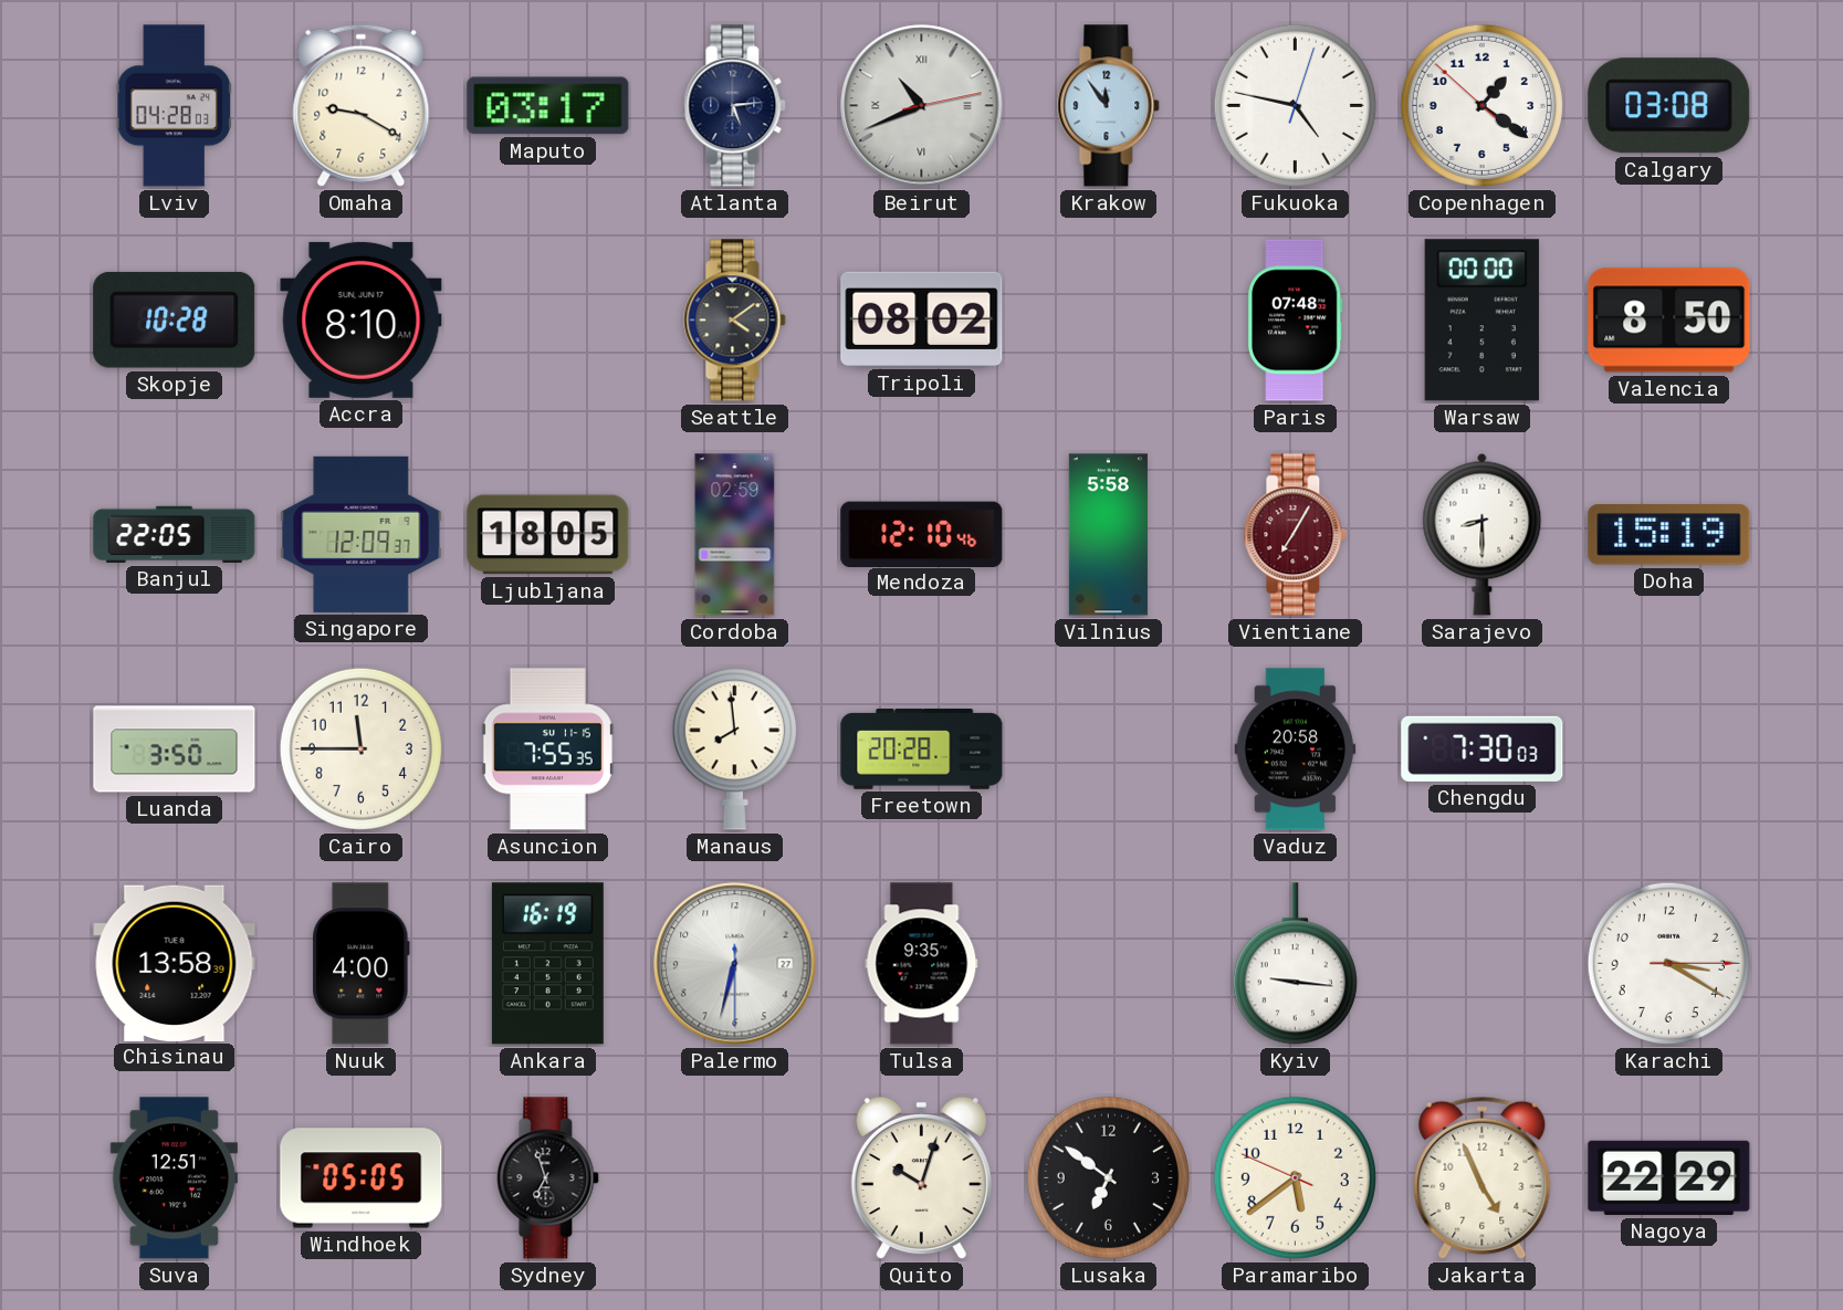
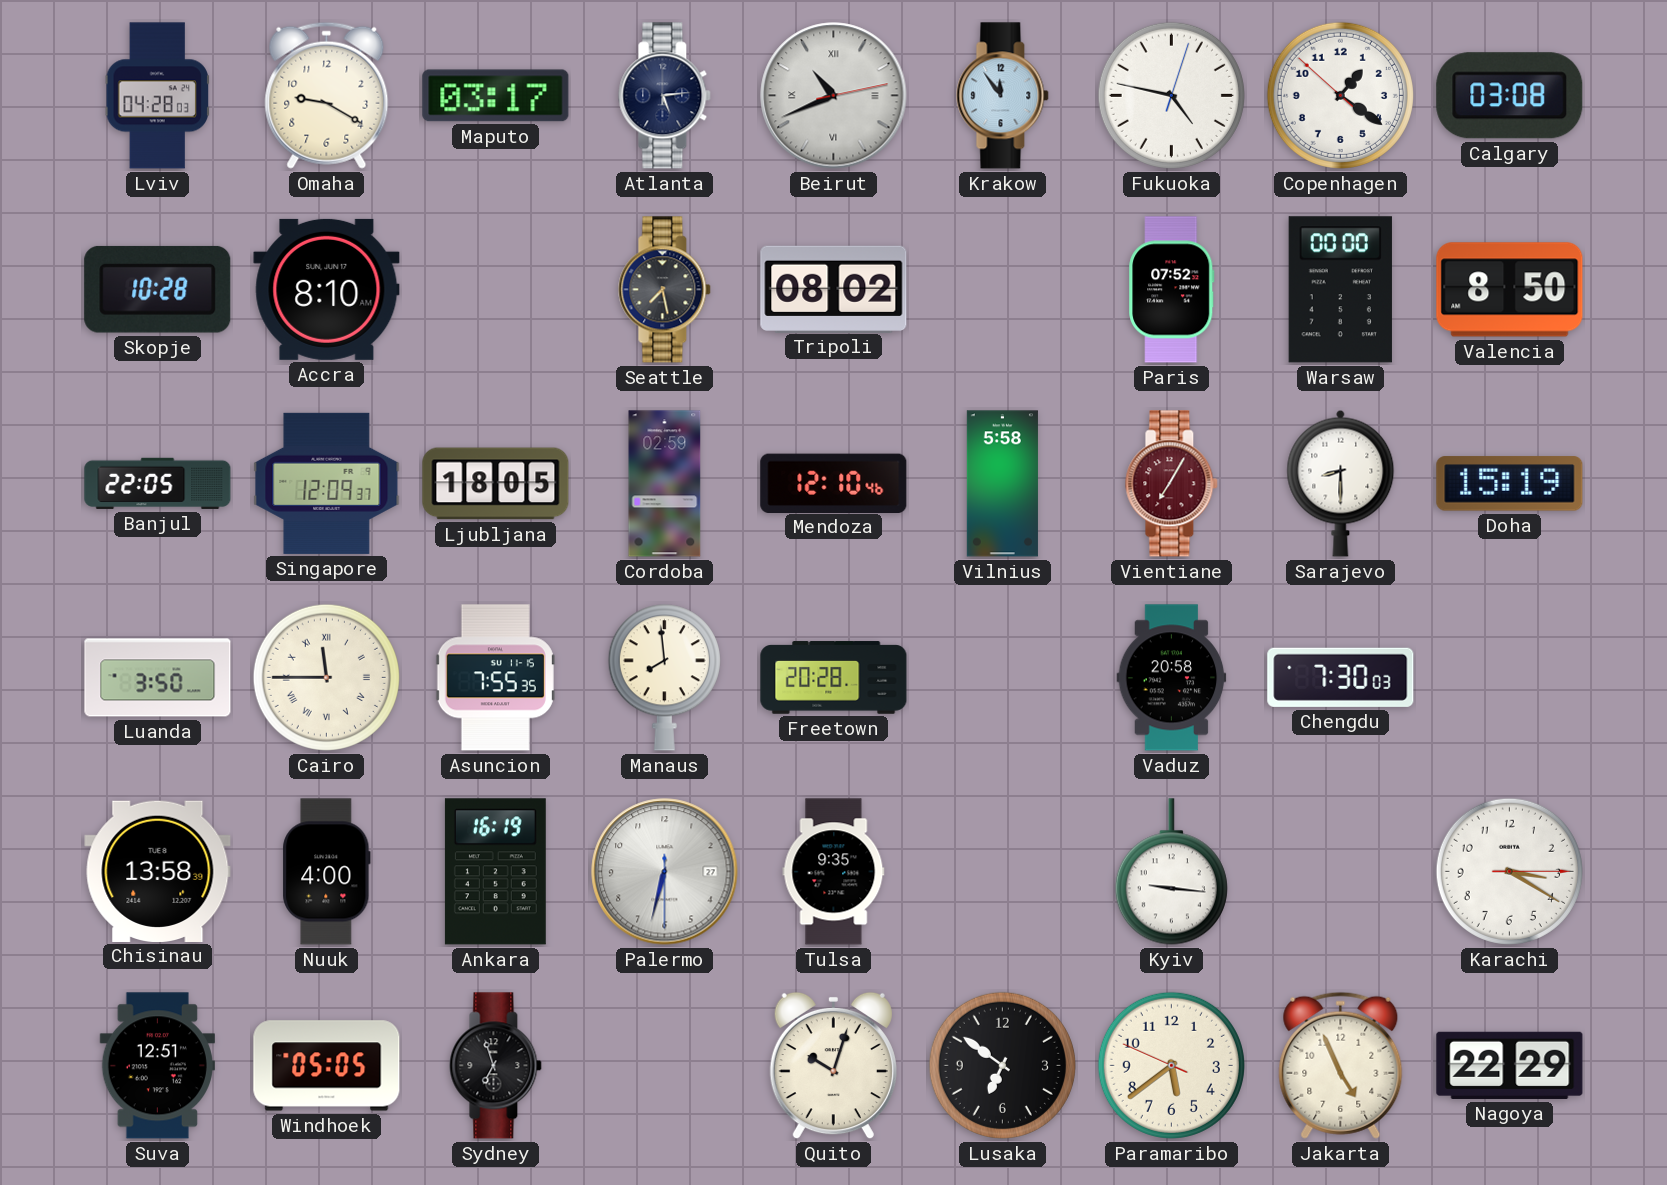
Seattle: 4:09 -> 7:28 (665, 290)
Paris: 07:48 -> 07:52 (1172, 290)
Cairo numerals: Arabic -> Roman (326, 677)
